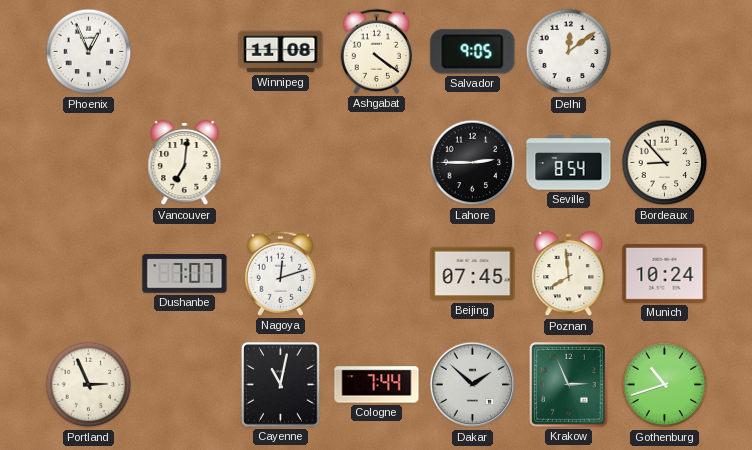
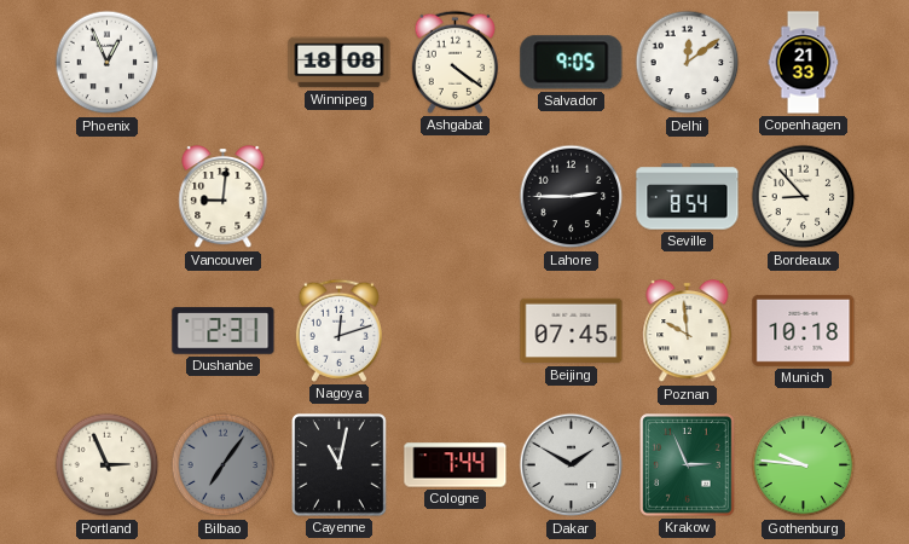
Winnipeg: 11:08 -> 18:08 (340, 63)
Copenhagen: none -> 21:33 (804, 63)
Vancouver: 7:01 -> 9:01 (224, 197)
Dushanbe: 7:07 -> 2:31 (224, 331)
Poznan: 7:59 -> 9:59 (688, 331)
Munich: 10:24 -> 10:18 (804, 330)
Bilbao: none -> 7:06 (224, 465)
Dakar: 1:52 -> 1:50 (572, 465)
Gothenburg: 10:42 -> 9:46 (804, 465)
